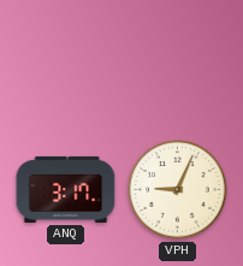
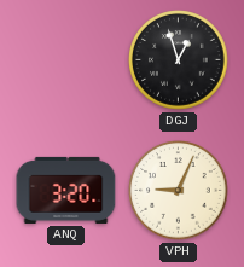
DGJ: none -> 12:57 (179, 60)
ANQ: 3:17 -> 3:20 (66, 190)
